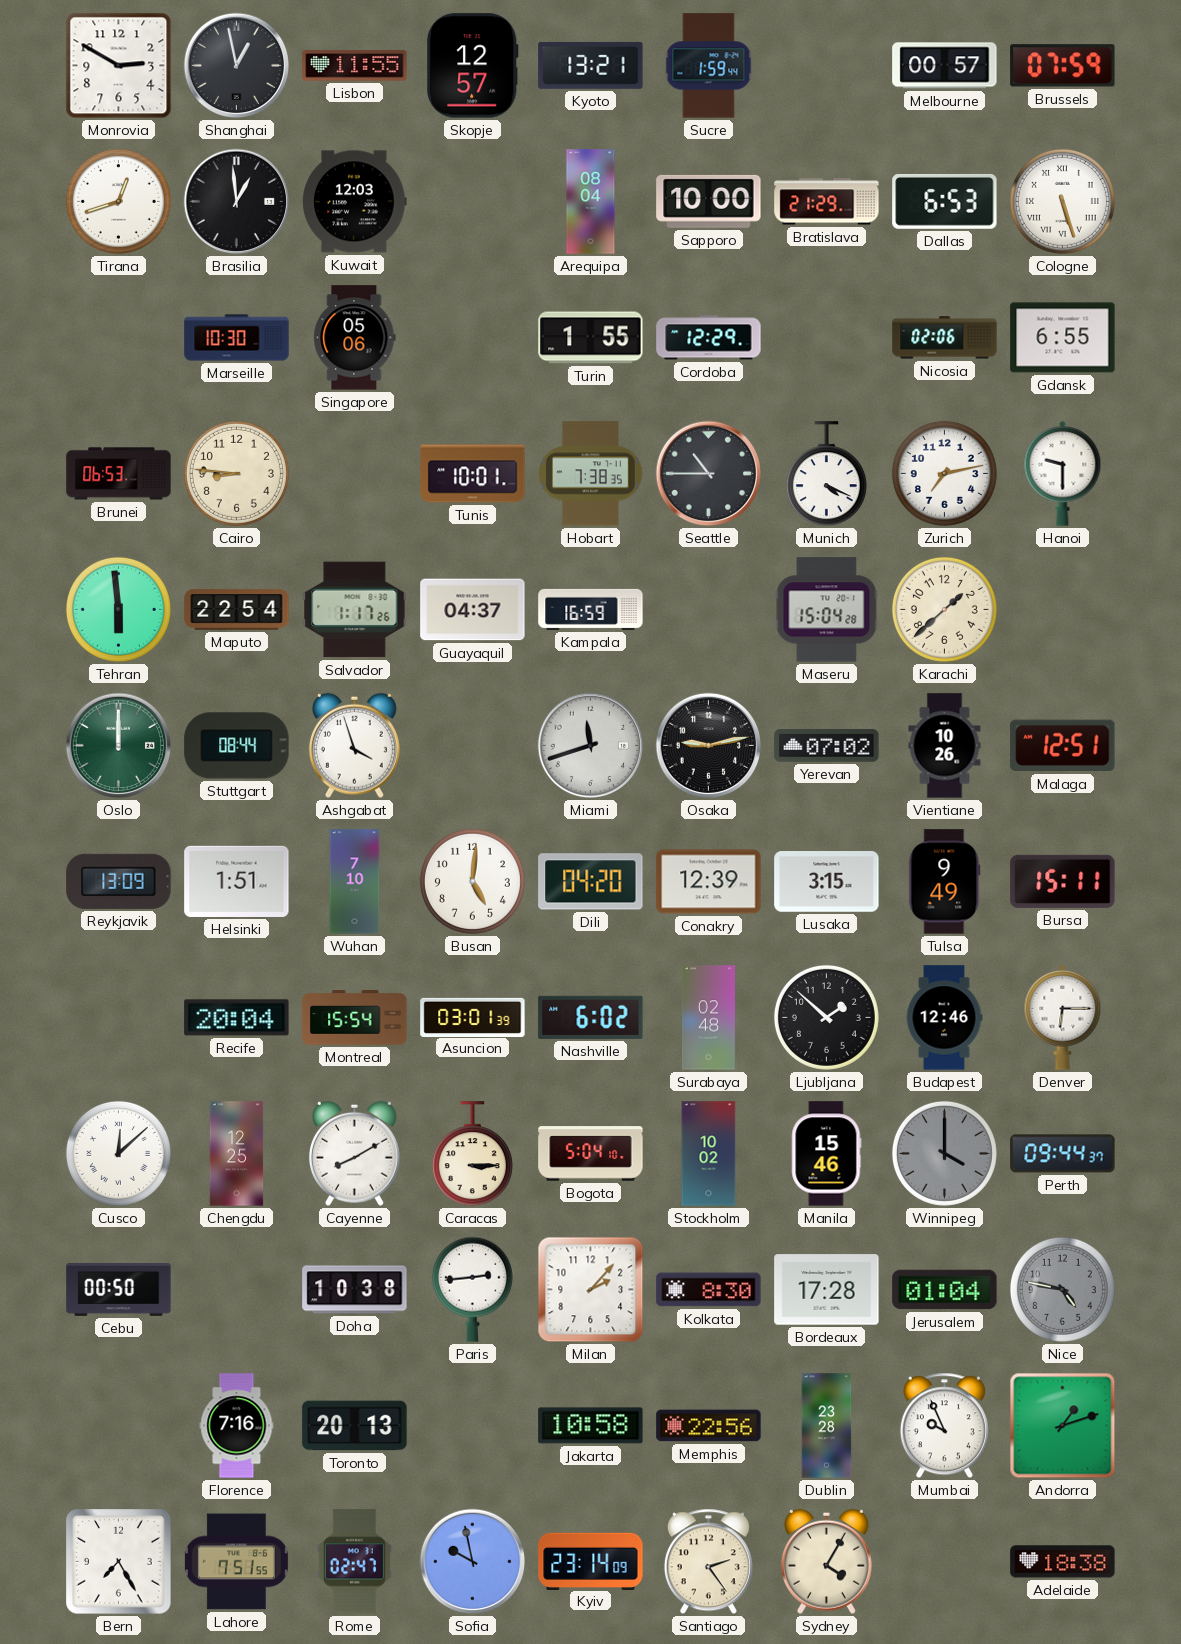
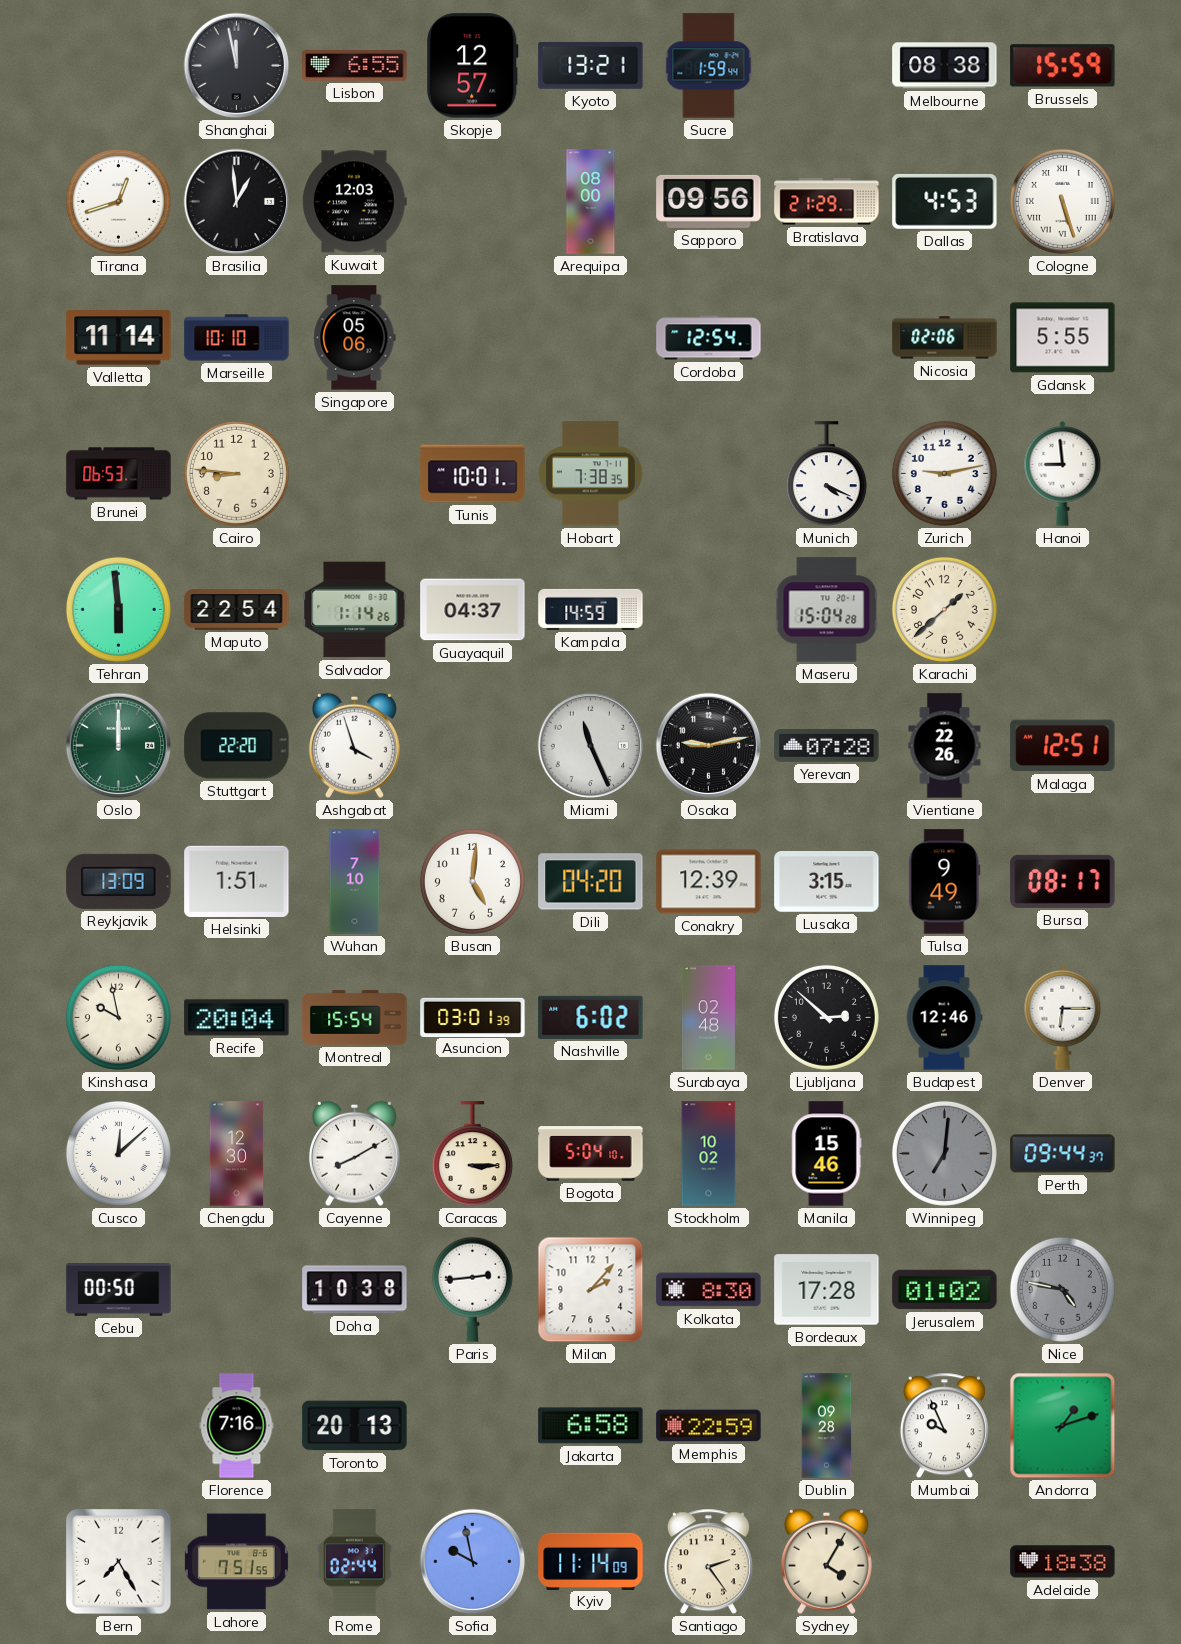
Monrovia: 2:50 -> none (119, 66)
Shanghai: 12:58 -> 11:58 (237, 66)
Lisbon: 11:55 -> 6:55 (355, 66)
Melbourne: 00:57 -> 08:38 (945, 66)
Brussels: 07:59 -> 15:59 (1063, 66)
Arequipa: 08:04 -> 08:00 (591, 202)
Sapporo: 10:00 -> 09:56 (709, 201)
Dallas: 6:53 -> 4:53 (945, 201)
Valletta: none -> 11:14 (119, 338)
Marseille: 10:30 -> 10:10 (237, 338)
Turin: 1:55 -> none (591, 338)
Cordoba: 12:29 -> 12:54 (709, 338)
Gdansk: 6:55 -> 5:55 (1063, 338)
Seattle: 10:45 -> none (709, 474)
Zurich: 7:13 -> 9:13 (944, 473)
Hanoi: 9:30 -> 8:59 (1063, 473)
Salvador: 1:17 -> 1:14 (355, 610)
Kampala: 16:59 -> 14:59 (591, 609)
Stuttgart: 08:44 -> 22:20 (237, 746)
Miami: 11:42 -> 11:26 (591, 746)
Yerevan: 07:02 -> 07:28 (827, 746)
Vientiane: 10:26 -> 22:26 (945, 746)
Bursa: 15:11 -> 08:17 (1063, 881)
Kinshasa: none -> 9:58 (118, 1017)
Ljubljana: 1:52 -> 2:52 (826, 1017)
Chengdu: 12:25 -> 12:30 (237, 1154)
Winnipeg: 4:00 -> 7:01 (944, 1153)
Jerusalem: 01:04 -> 01:02 (945, 1290)
Jakarta: 10:58 -> 6:58 (591, 1426)
Memphis: 22:56 -> 22:59 (709, 1426)
Dublin: 23:28 -> 09:28 (827, 1426)
Rome: 02:47 -> 02:44 (354, 1562)
Kyiv: 23:14 -> 11:14 (591, 1561)
